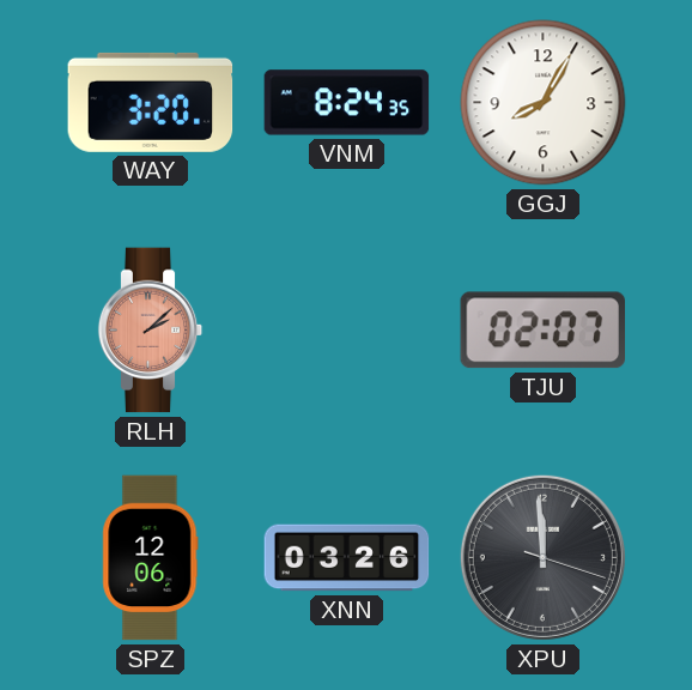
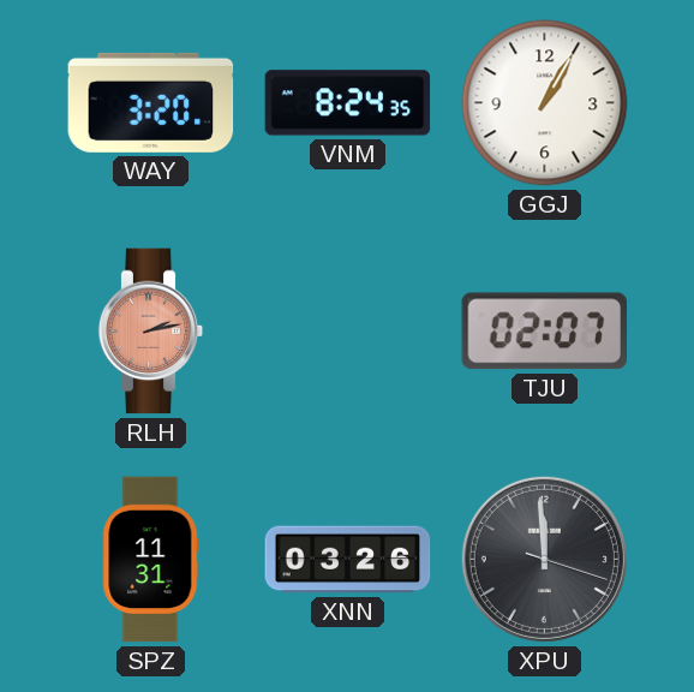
GGJ: 8:05 -> 1:05 (545, 103)
RLH: 2:08 -> 2:13 (151, 332)
SPZ: 12:06 -> 11:31 (151, 560)
